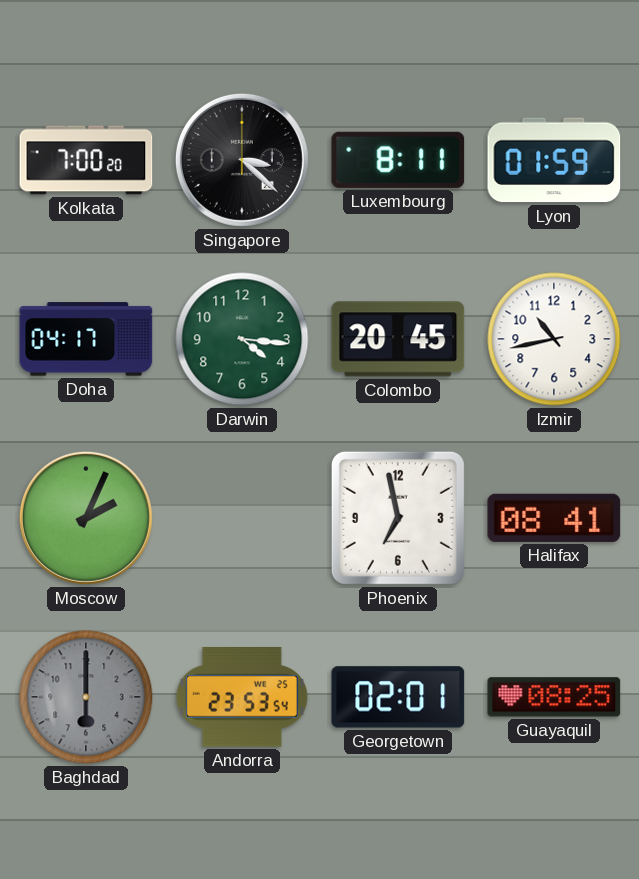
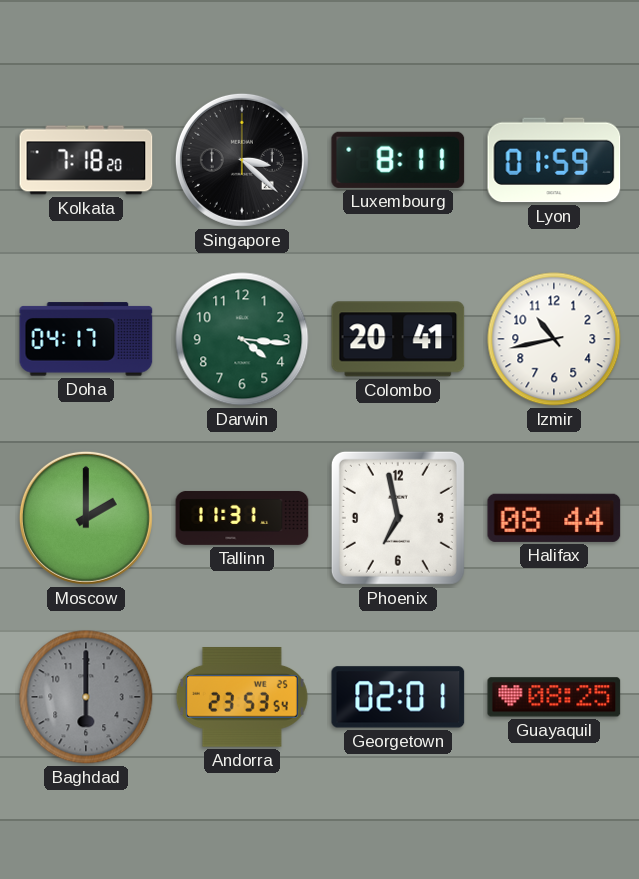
Kolkata: 7:00 -> 7:18 (86, 160)
Colombo: 20:45 -> 20:41 (398, 339)
Moscow: 2:04 -> 2:00 (86, 518)
Tallinn: none -> 11:31 (242, 518)
Halifax: 08:41 -> 08:44 (554, 518)
